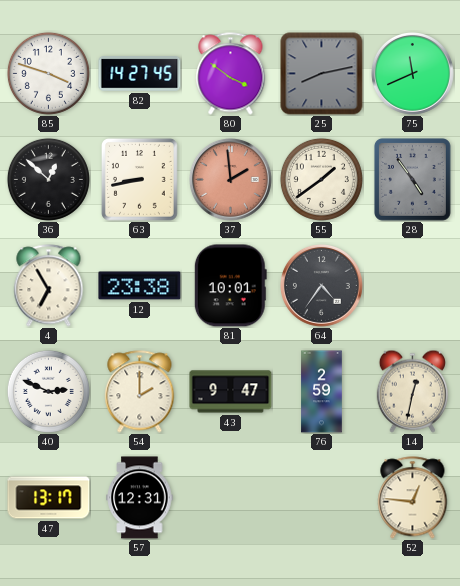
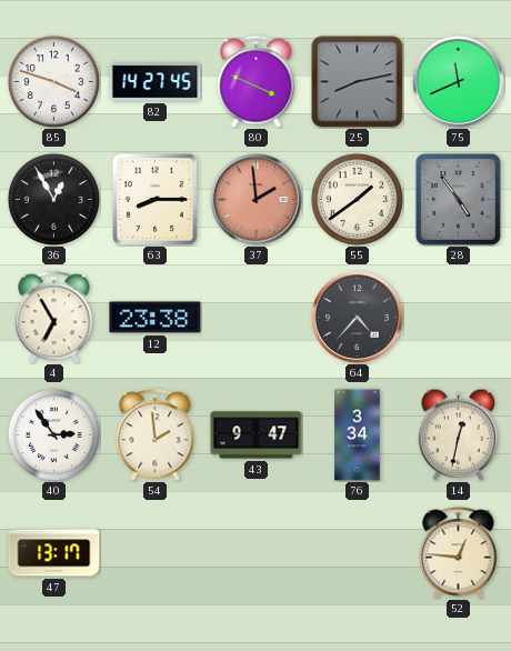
80: 3:51 -> 3:49 (257, 82)
36: 12:52 -> 12:55 (53, 199)
63: 8:43 -> 8:15 (154, 200)
81: 10:01 -> none (230, 286)
64: 4:36 -> 4:37 (358, 318)
40: 2:49 -> 2:54 (53, 434)
54: 2:00 -> 1:59 (156, 435)
76: 2:59 -> 3:34 (358, 435)
57: 12:31 -> none (140, 498)
